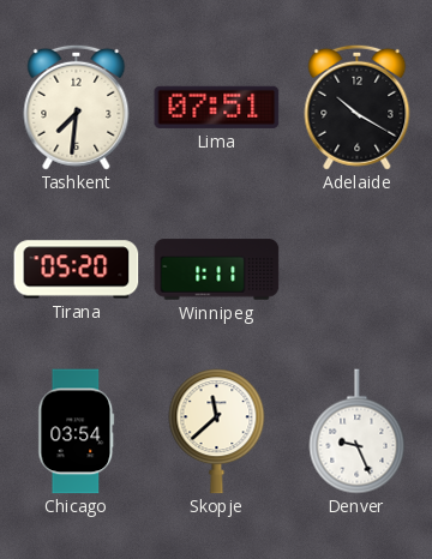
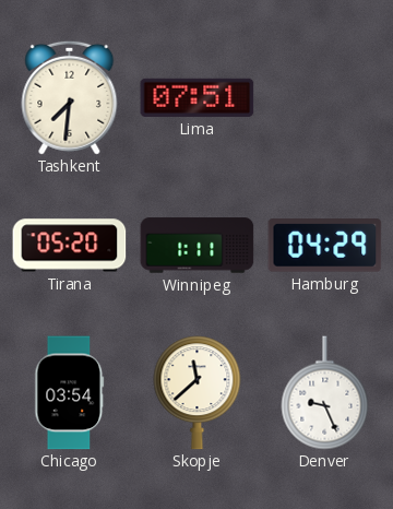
Adelaide: 10:20 -> none (358, 107)
Hamburg: none -> 04:29 (325, 246)
